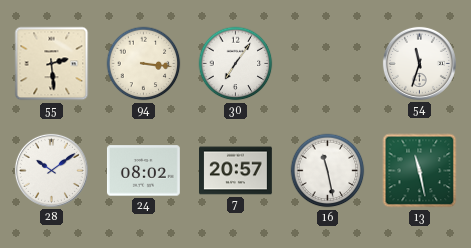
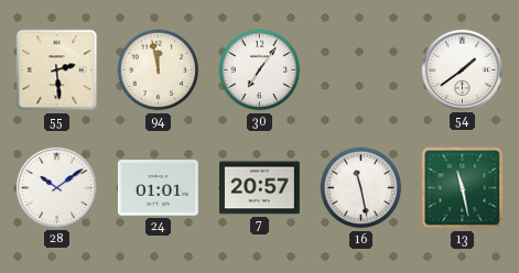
94: 3:16 -> 11:58 (159, 70)
54: 11:33 -> 1:39 (462, 69)
24: 08:02 -> 01:01 (158, 188)
